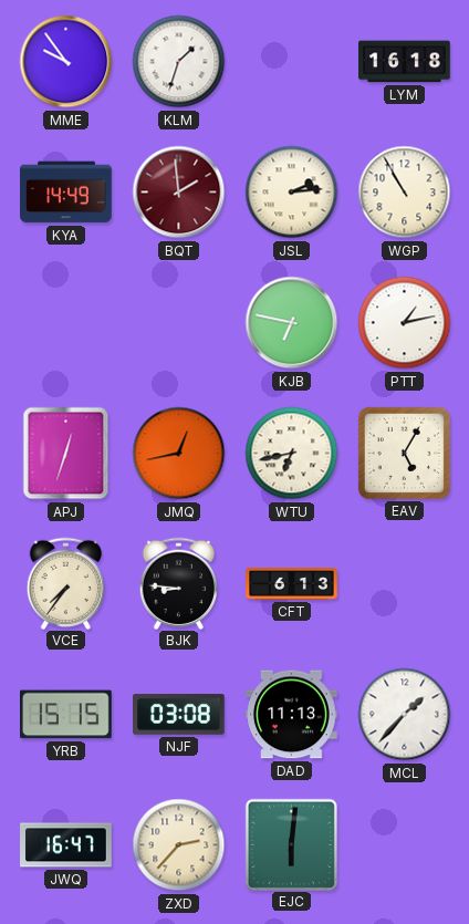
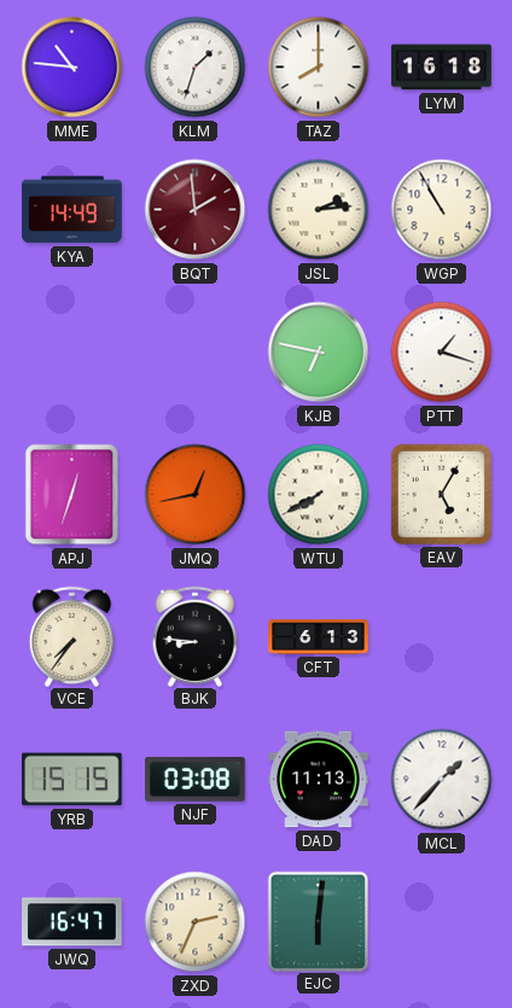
MME: 9:54 -> 10:46 (72, 68)
TAZ: none -> 8:00 (319, 68)
PTT: 1:13 -> 1:18 (442, 352)
WTU: 6:43 -> 7:40 (319, 495)
ZXD: 2:37 -> 2:34 (196, 922)
